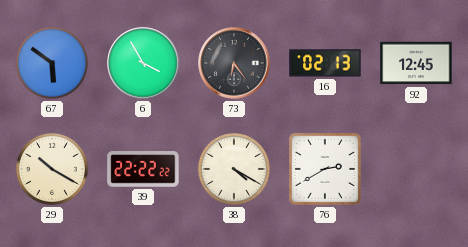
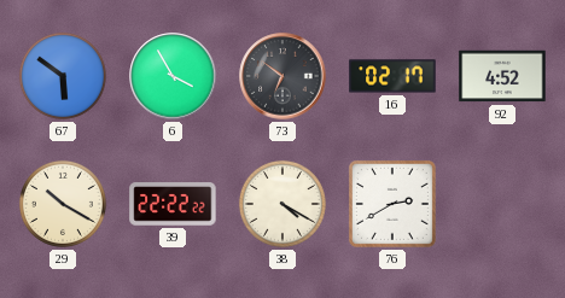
73: 6:24 -> 6:51 (282, 76)
16: 02:13 -> 02:17 (392, 76)
92: 12:45 -> 4:52 (502, 76)
